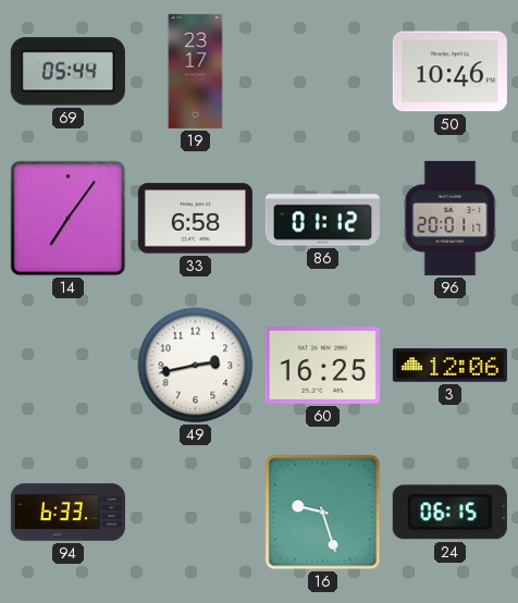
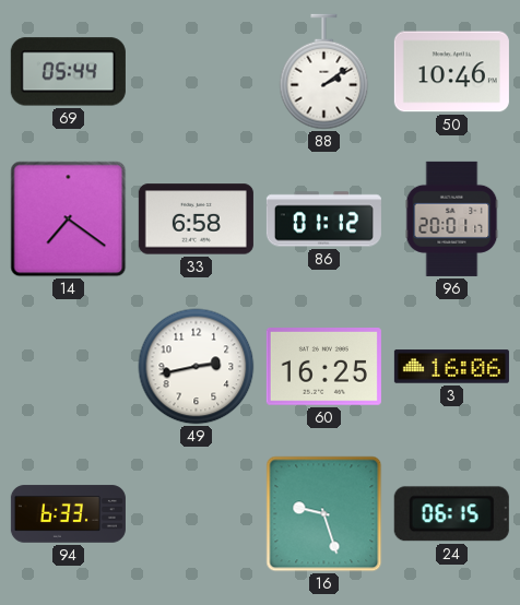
19: 23:17 -> none (196, 71)
88: none -> 2:09 (324, 72)
14: 7:06 -> 7:21 (69, 220)
3: 12:06 -> 16:06 (451, 367)
